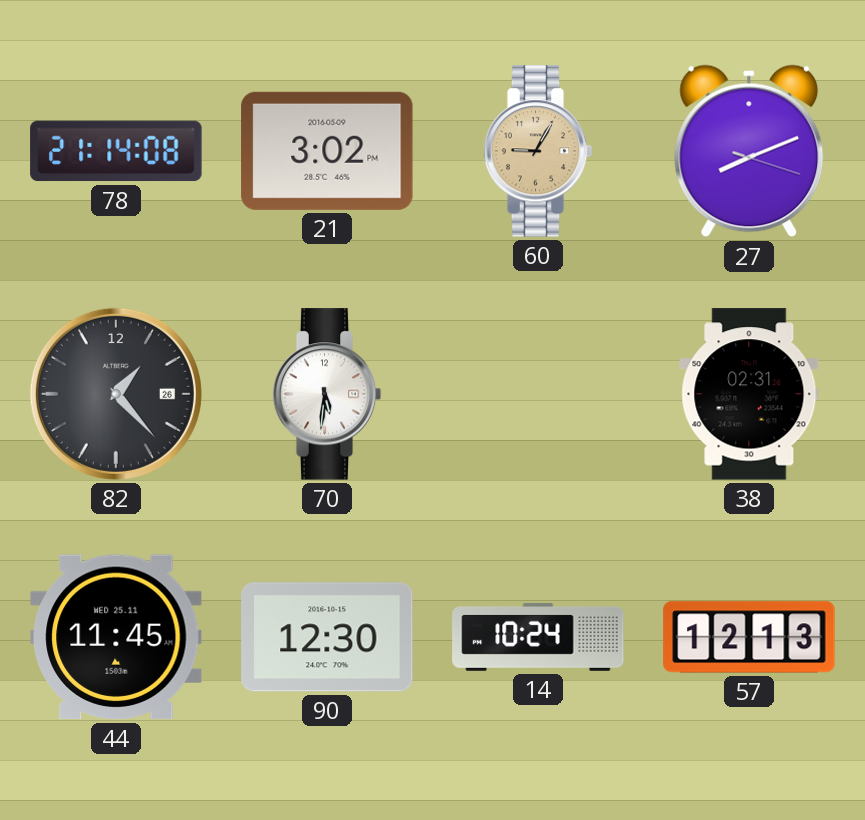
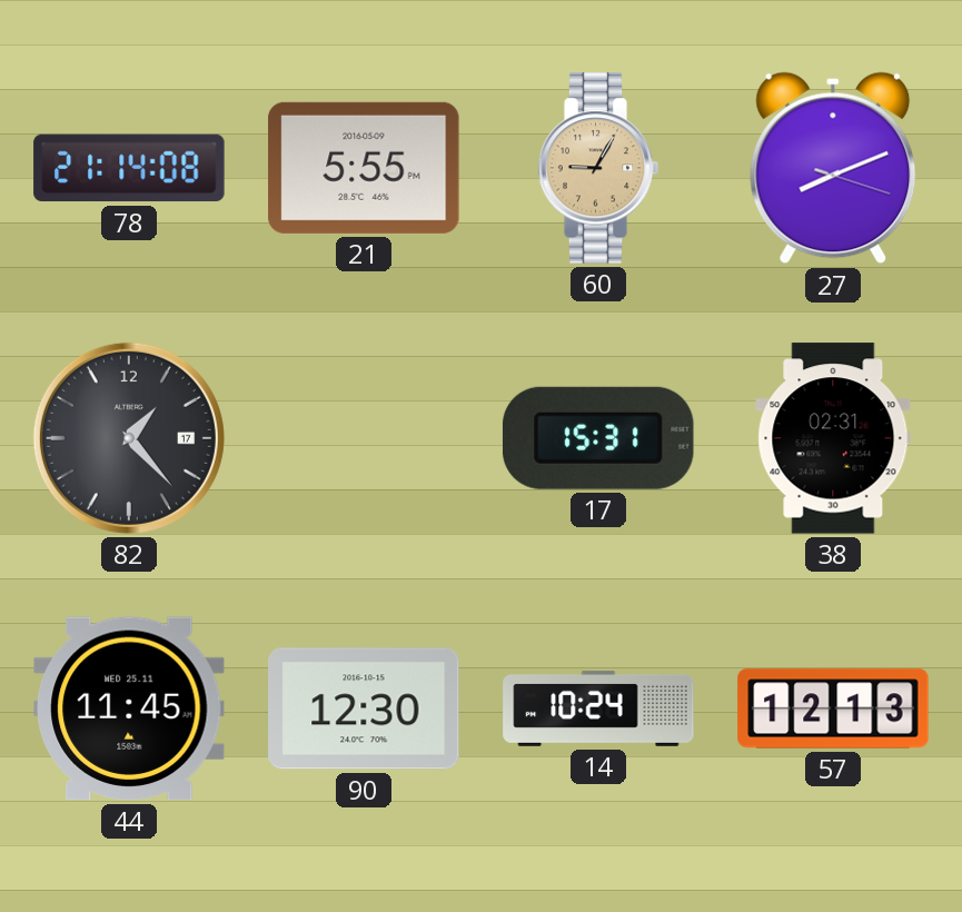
21: 3:02 -> 5:55 (364, 168)
82 date: 26 -> 17 (129, 438)
70: 5:31 -> none (327, 394)
17: none -> 15:31 (598, 438)
